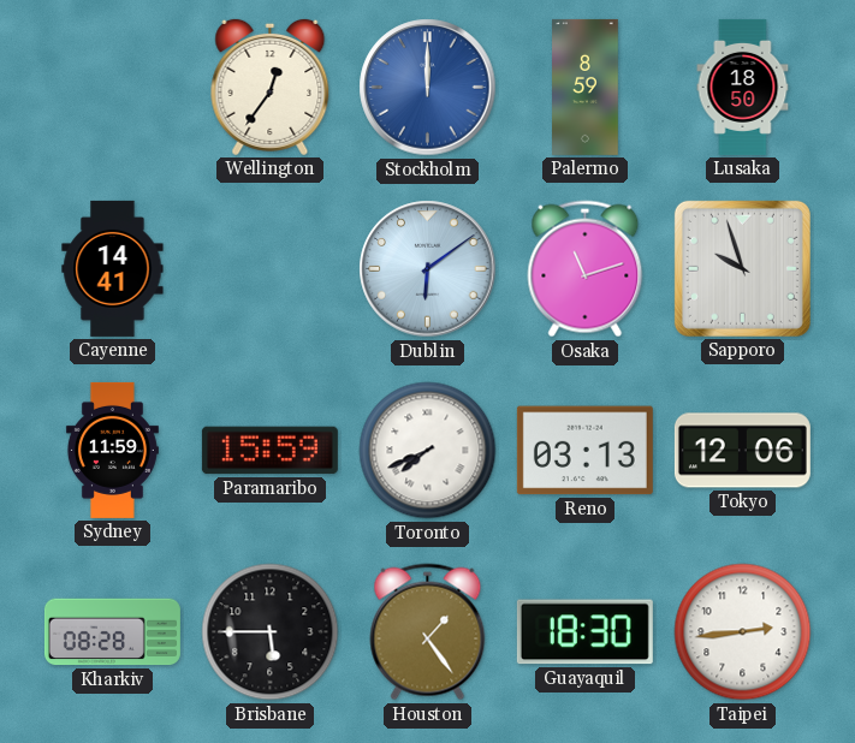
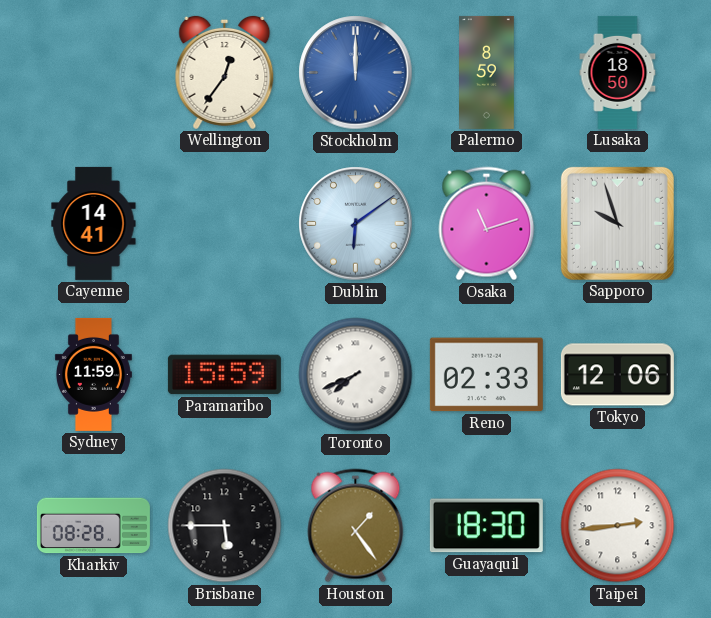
Reno: 03:13 -> 02:33 (486, 375)
